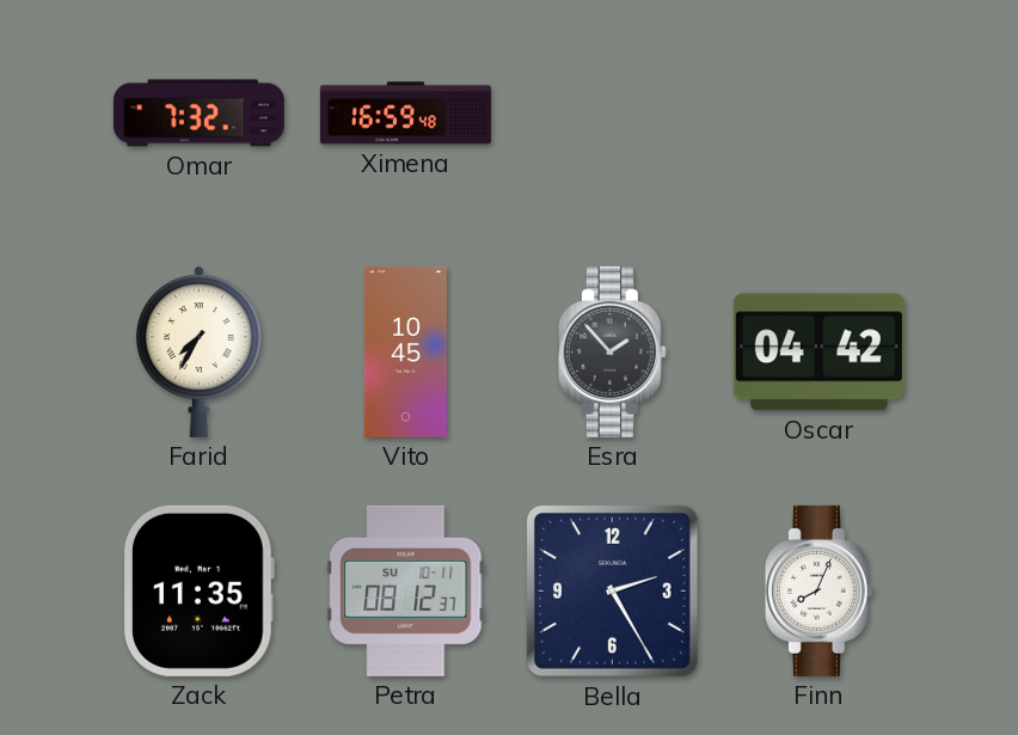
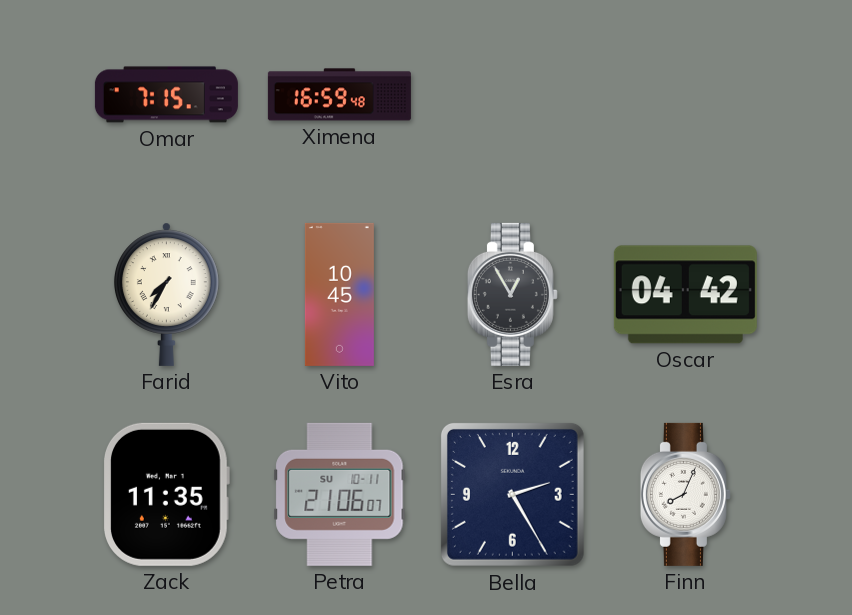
Omar: 7:32 -> 7:15 (166, 95)
Esra: 1:53 -> 12:55 (512, 294)
Petra: 08:12 -> 21:06 (340, 494)
